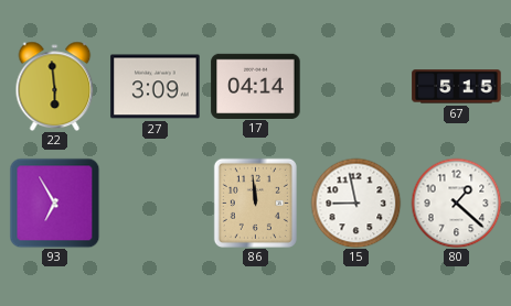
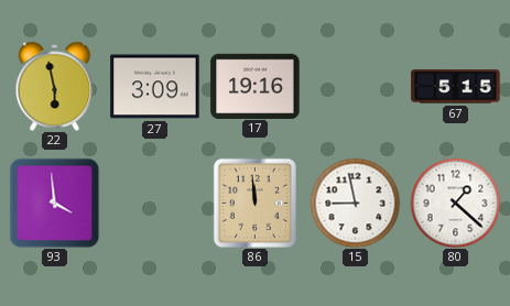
22: 5:59 -> 5:58 (55, 86)
17: 04:14 -> 19:16 (256, 86)
93: 6:55 -> 3:59 (54, 203)
